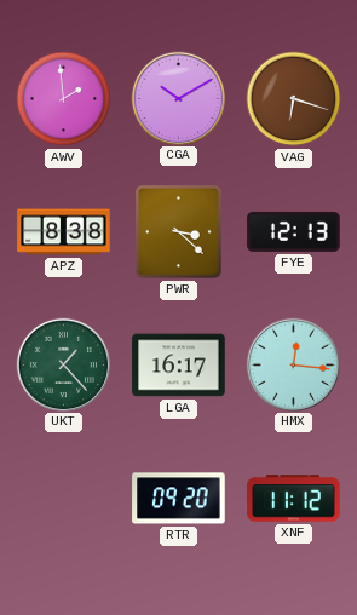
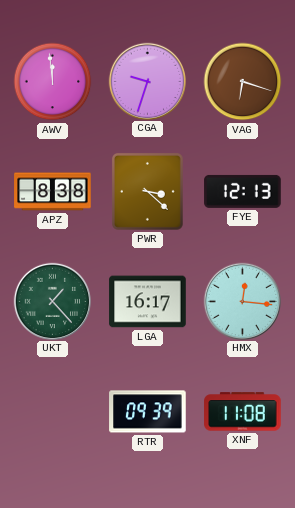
AWV: 1:59 -> 11:59 (53, 82)
CGA: 10:10 -> 9:33 (147, 81)
RTR: 09:20 -> 09:39 (148, 412)
XNF: 11:12 -> 11:08 (243, 412)
